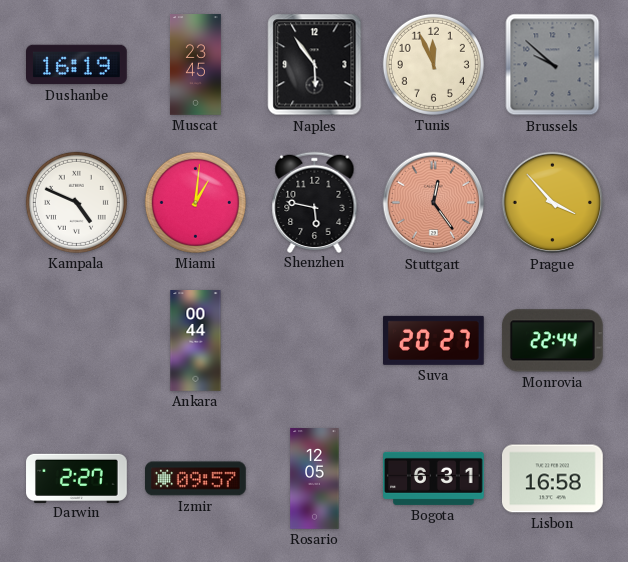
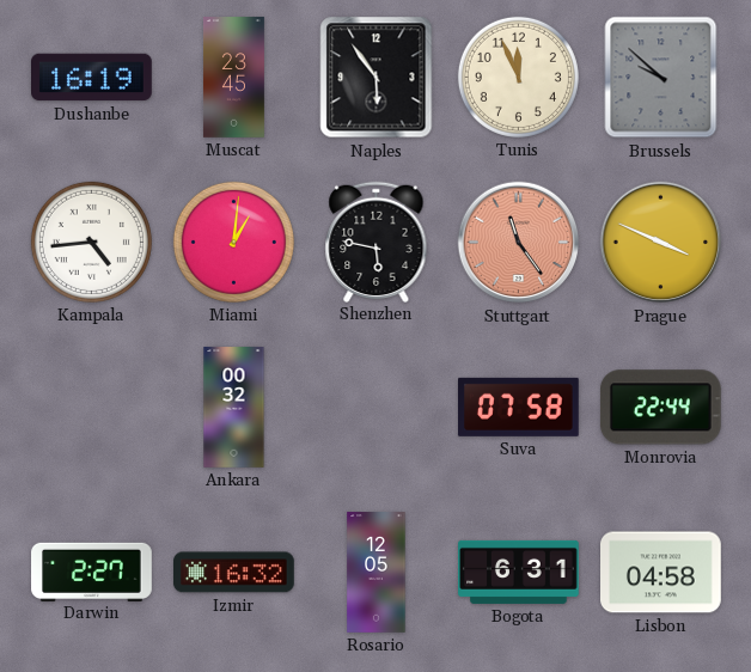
Kampala: 4:49 -> 4:44 (91, 242)
Stuttgart: 12:24 -> 11:24 (519, 243)
Prague: 3:53 -> 3:49 (661, 243)
Ankara: 00:44 -> 00:32 (234, 408)
Suva: 20:27 -> 07:58 (519, 407)
Izmir: 09:57 -> 16:32 (234, 573)
Lisbon: 16:58 -> 04:58 (661, 573)
